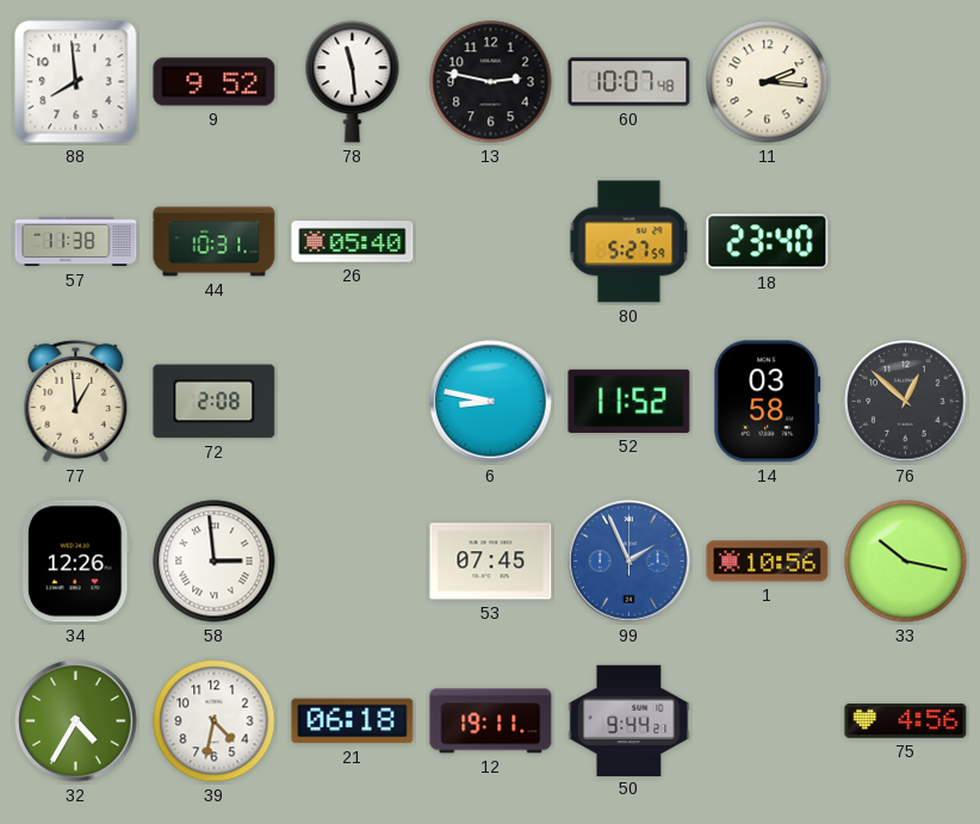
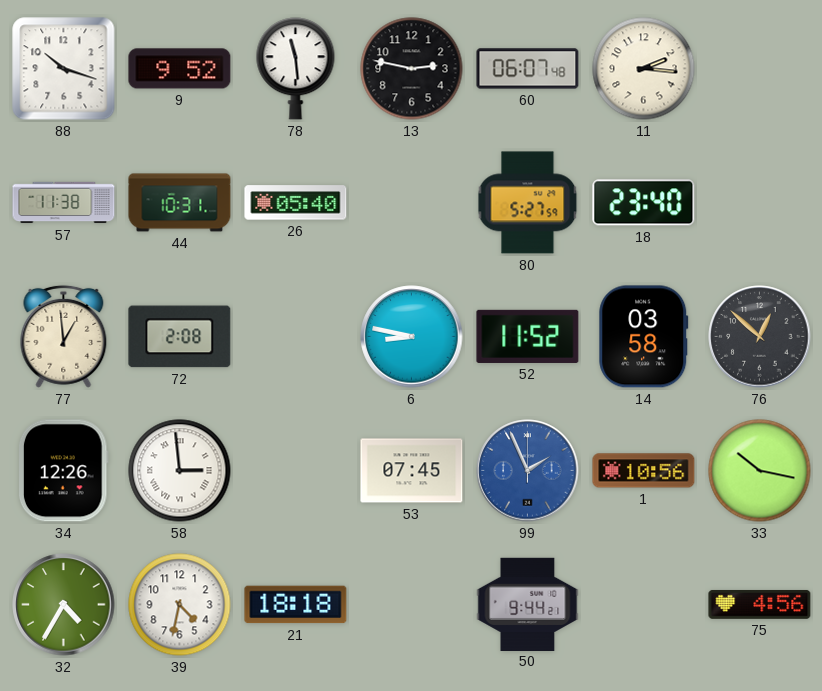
88: 7:59 -> 10:18 (64, 69)
60: 10:07 -> 06:07 (528, 69)
21: 06:18 -> 18:18 (296, 605)
12: 19:11 -> none (491, 721)
